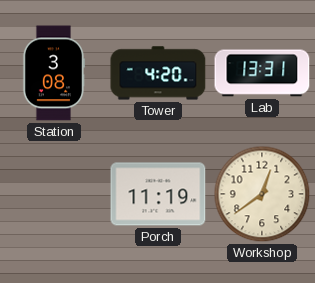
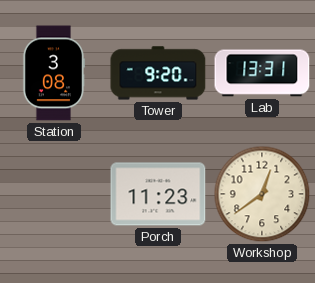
Tower: 4:20 -> 9:20 (158, 73)
Porch: 11:19 -> 11:23 (158, 194)
